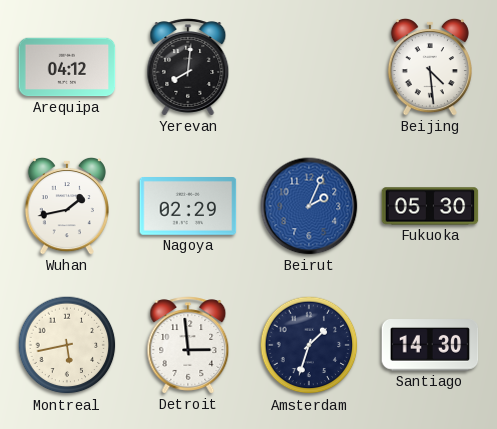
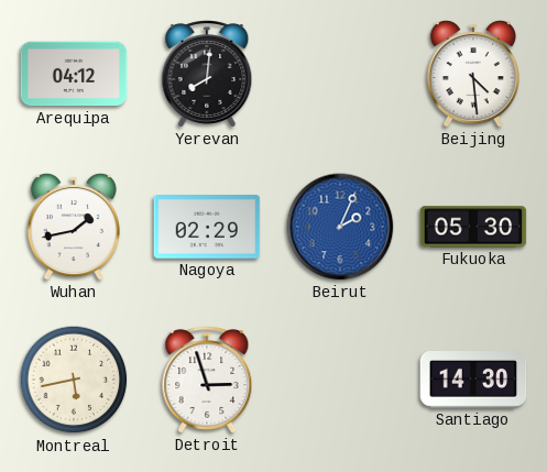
Detroit: 2:59 -> 2:57 (207, 380)
Amsterdam: 1:33 -> none (309, 345)
